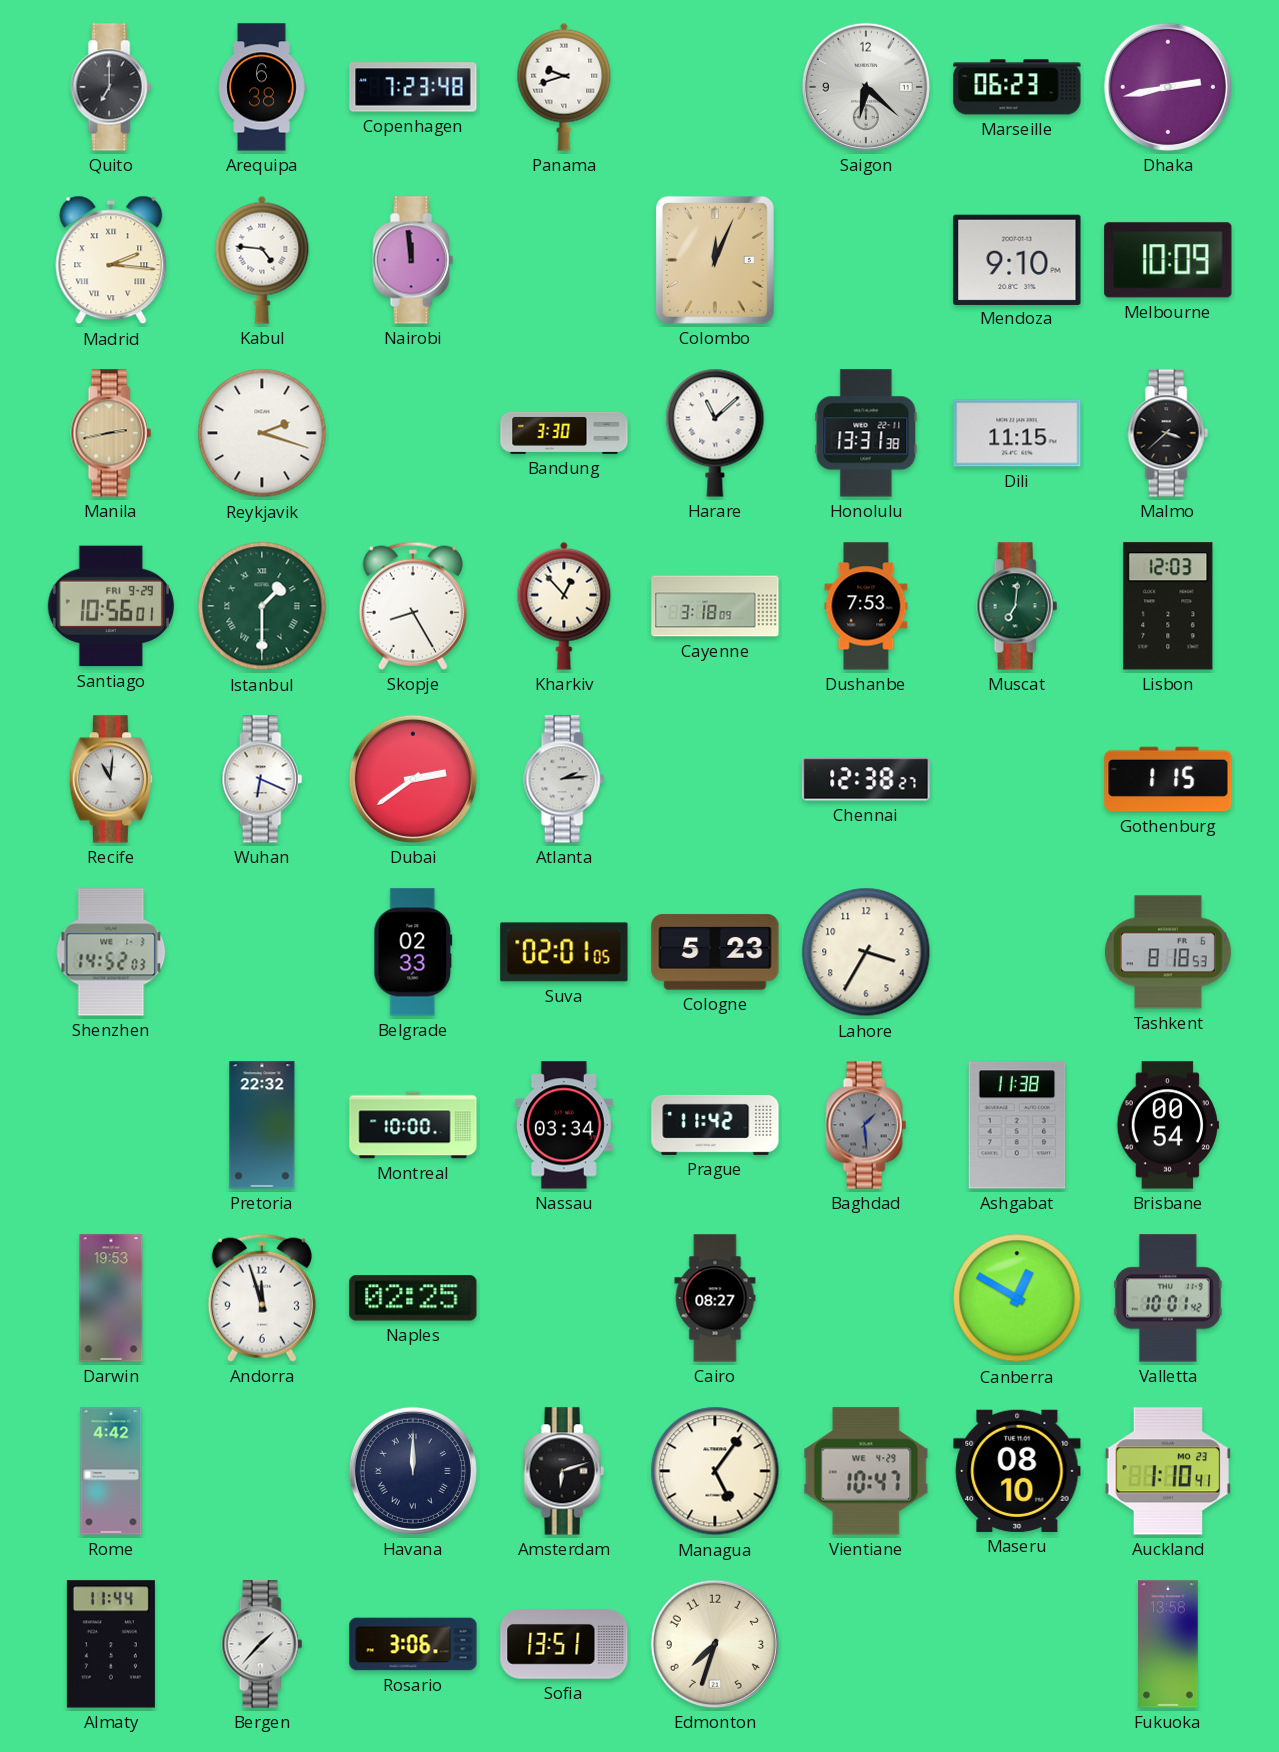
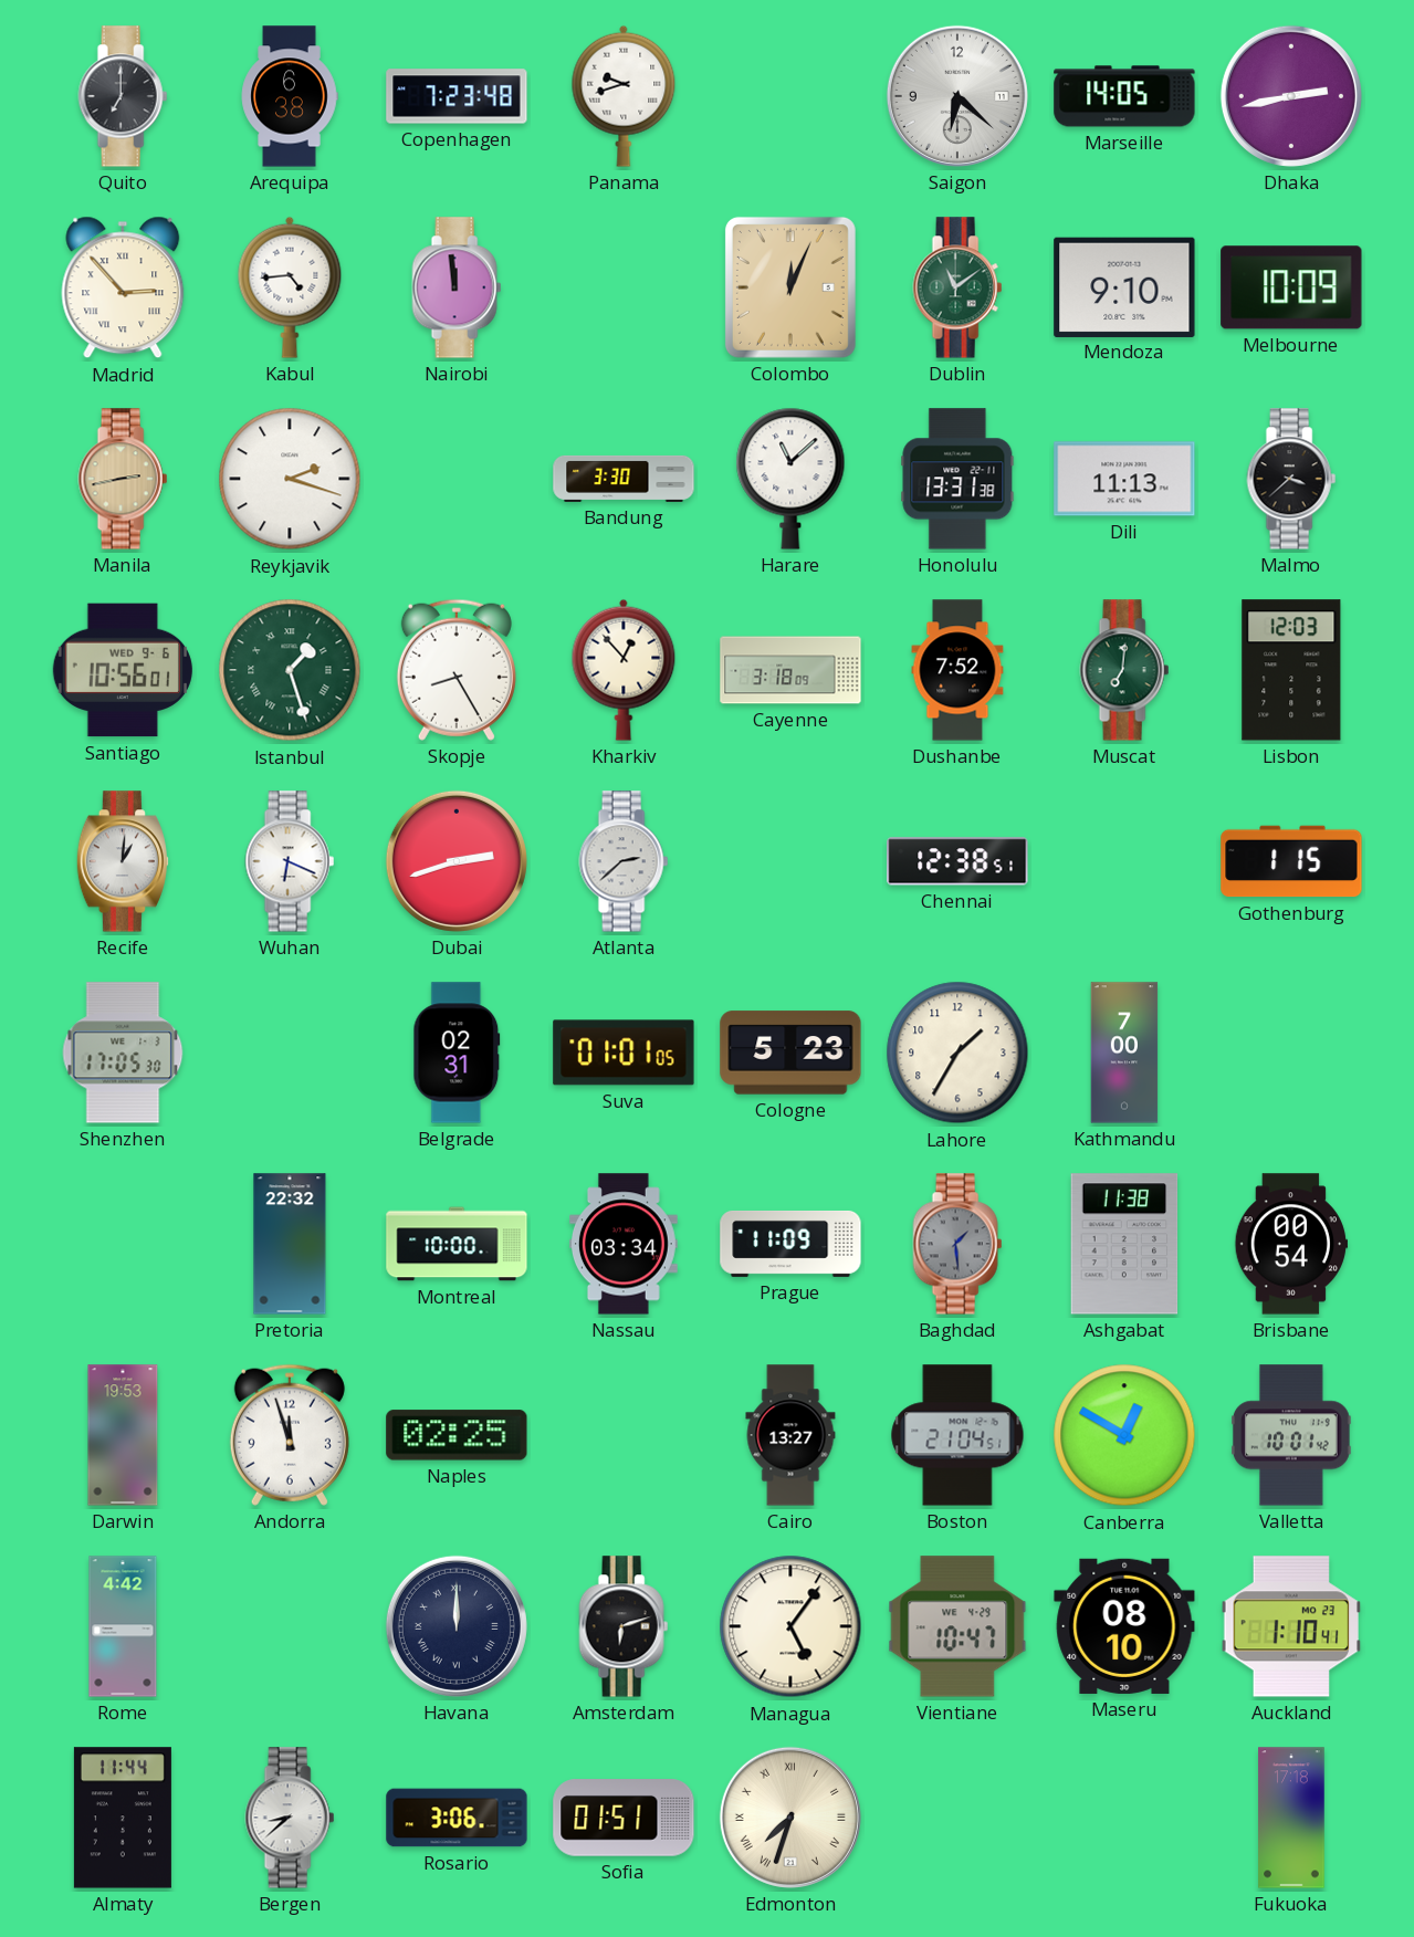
Marseille: 06:23 -> 14:05 (1124, 96)
Madrid: 2:16 -> 2:53 (123, 287)
Kabul: 4:46 -> 4:44 (290, 287)
Dublin: none -> 11:09 (957, 287)
Dili: 11:15 -> 11:13 (1124, 479)
Santiago date: FRI 9-29 -> WED 9-6 (123, 670)
Istanbul: 1:30 -> 1:27 (290, 670)
Dushanbe: 7:53 -> 7:52 (957, 670)
Recife: 11:01 -> 1:01 (122, 861)
Dubai: 2:39 -> 2:42 (457, 861)
Atlanta: 2:14 -> 2:38 (624, 861)
Chennai: 12:38:27 -> 12:38:51 (957, 861)
Shenzhen: 14:52 -> 17:05 (123, 1053)
Belgrade: 02:33 -> 02:31 (457, 1053)
Suva: 02:01 -> 01:01 (624, 1053)
Lahore: 3:35 -> 1:35 (957, 1053)
Kathmandu: none -> 7:00 (1124, 1053)
Tashkent: 8:18 -> none (1168, 952)
Prague: 11:42 -> 11:09 (790, 1244)
Cairo: 08:27 -> 13:27 (790, 1435)
Boston: none -> 21:04 (957, 1435)
Bergen: 1:37 -> 8:38 (290, 1818)
Sofia: 13:51 -> 01:51 (624, 1818)
Edmonton numerals: Arabic -> Roman (790, 1818)
Fukuoka: 13:58 -> 17:18 (1291, 1818)
